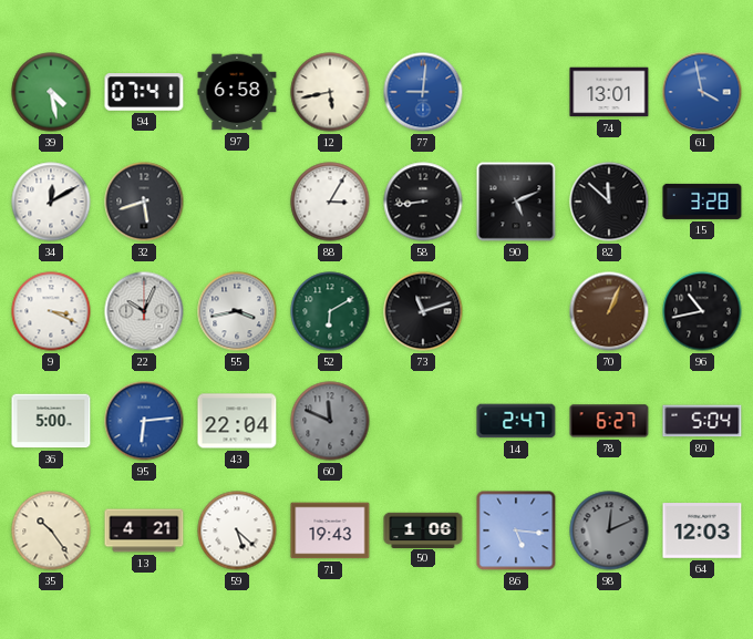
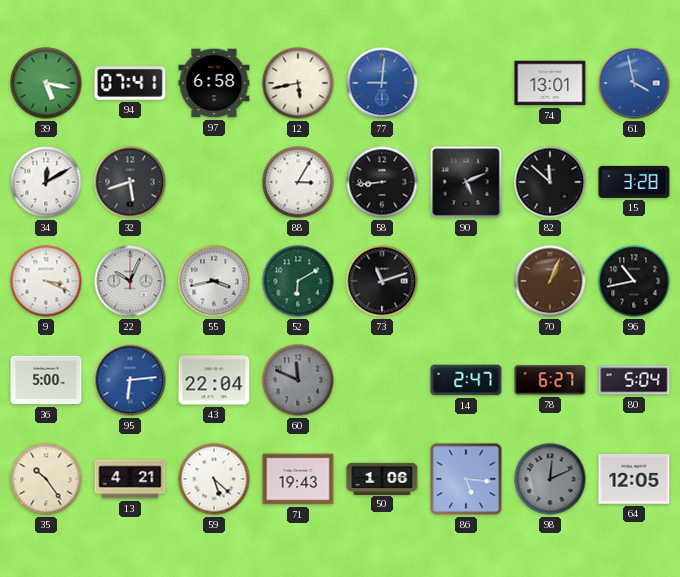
39: 4:28 -> 5:17 (46, 83)
64: 12:03 -> 12:05 (634, 479)
